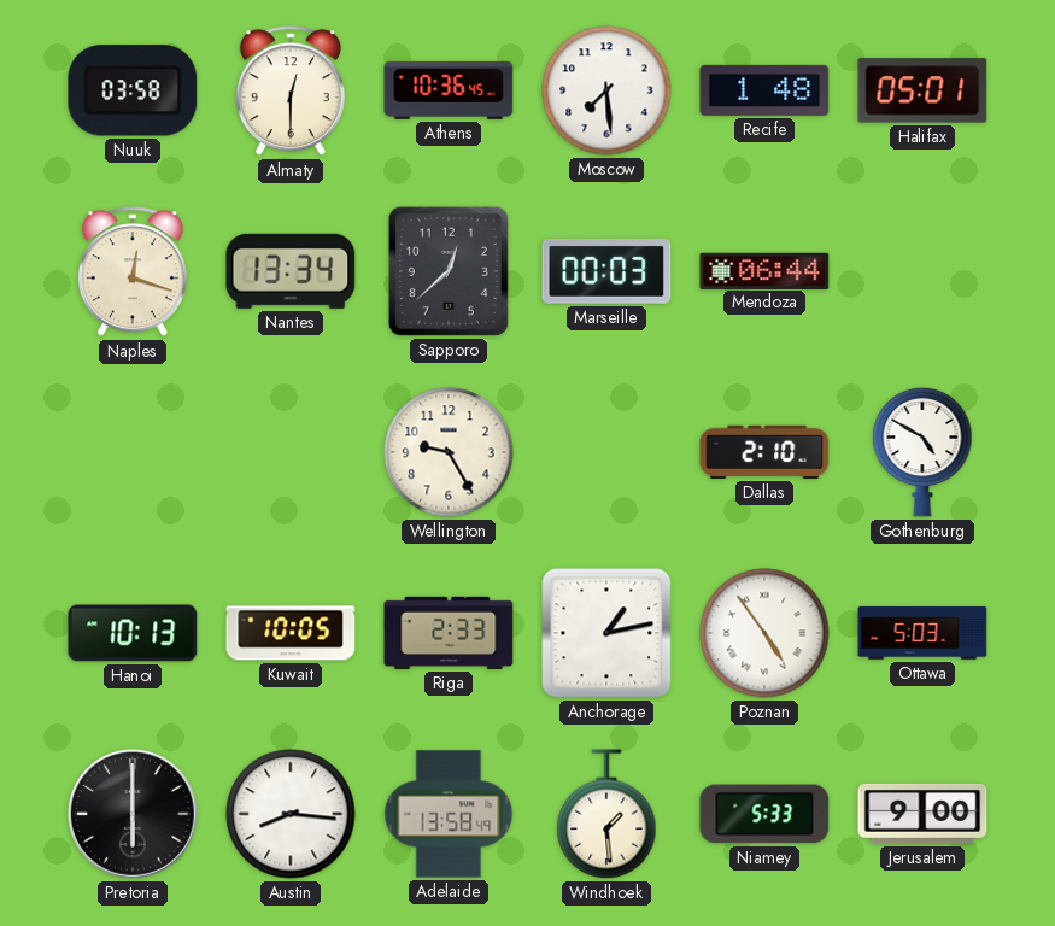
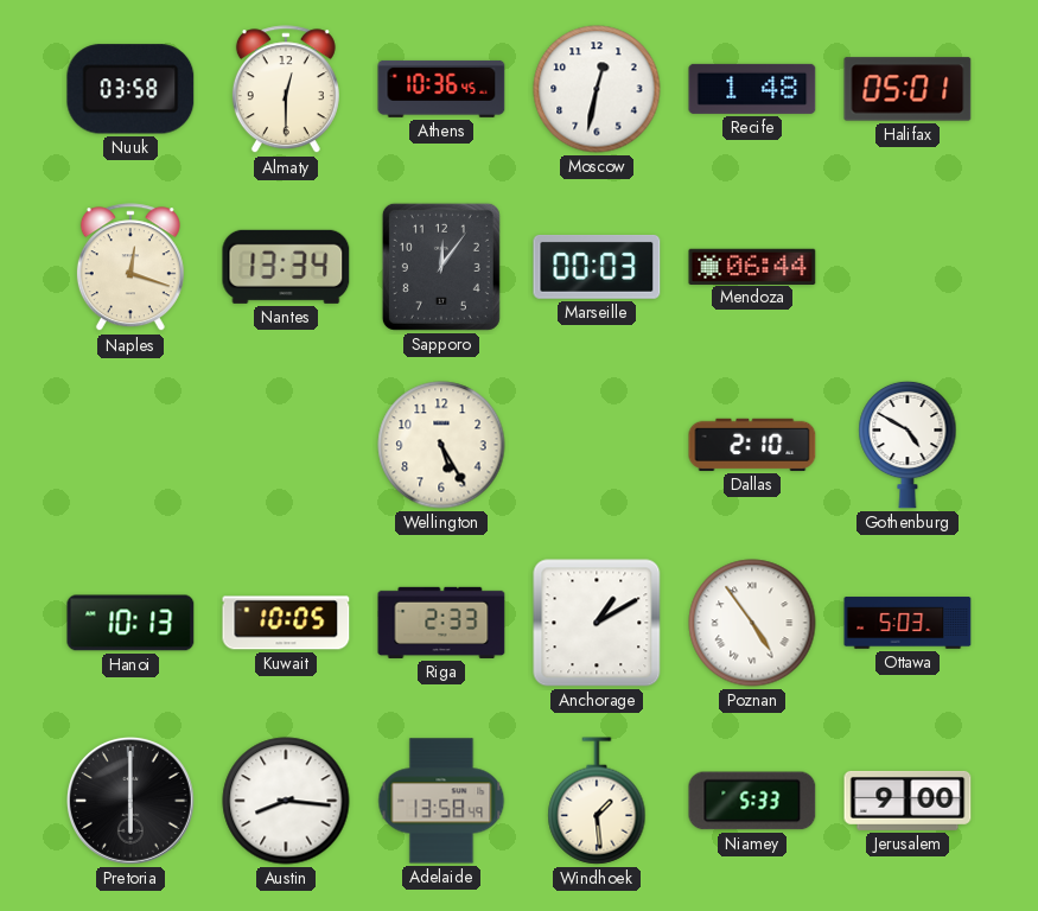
Moscow: 7:29 -> 12:32 (597, 89)
Sapporo: 12:38 -> 12:06 (441, 267)
Wellington: 9:25 -> 5:25 (441, 445)
Anchorage: 1:13 -> 1:10 (597, 623)
